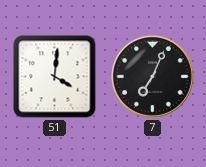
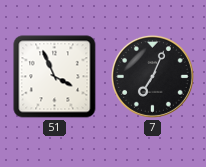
51: 4:01 -> 3:56 (55, 77)
